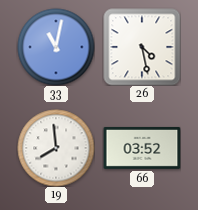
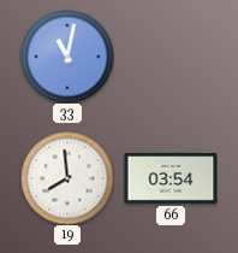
26: 4:28 -> none (142, 47)
66: 03:52 -> 03:54 (171, 178)
